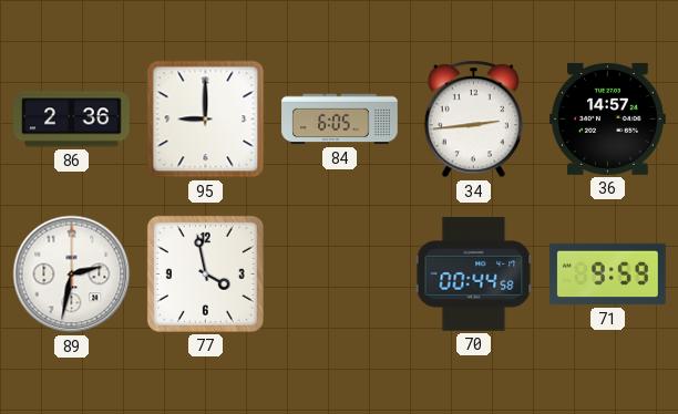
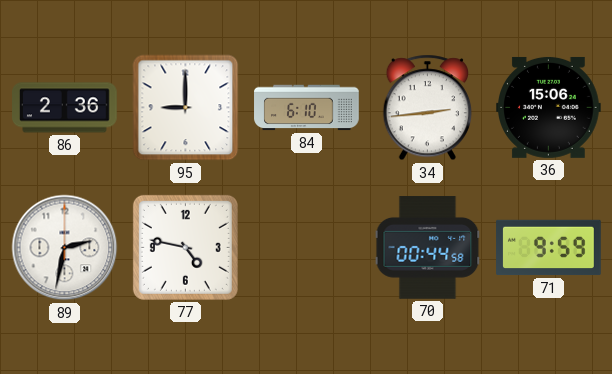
84: 6:05 -> 6:10 (307, 108)
36: 14:57 -> 15:06 (549, 107)
77: 3:58 -> 4:47 (185, 247)
